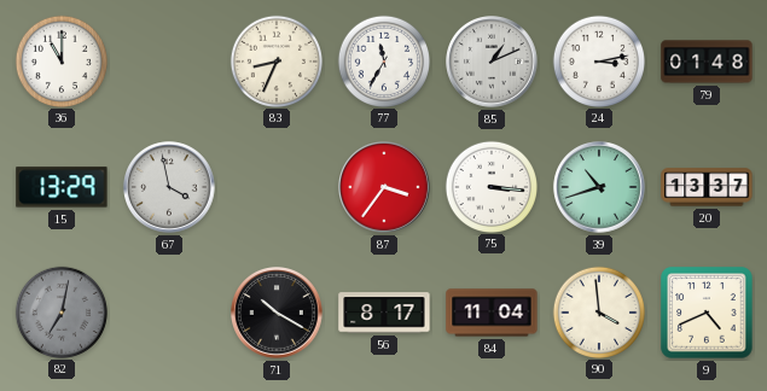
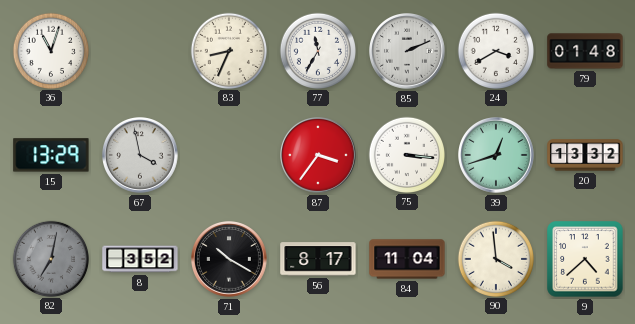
36: 11:00 -> 11:03 (50, 50)
85: 1:11 -> 2:11 (408, 52)
24: 3:13 -> 3:40 (495, 50)
39: 10:42 -> 12:42 (497, 156)
20: 13:37 -> 13:32 (585, 155)
8: none -> 3:52 (140, 259)
9: 4:41 -> 4:38 (585, 259)
